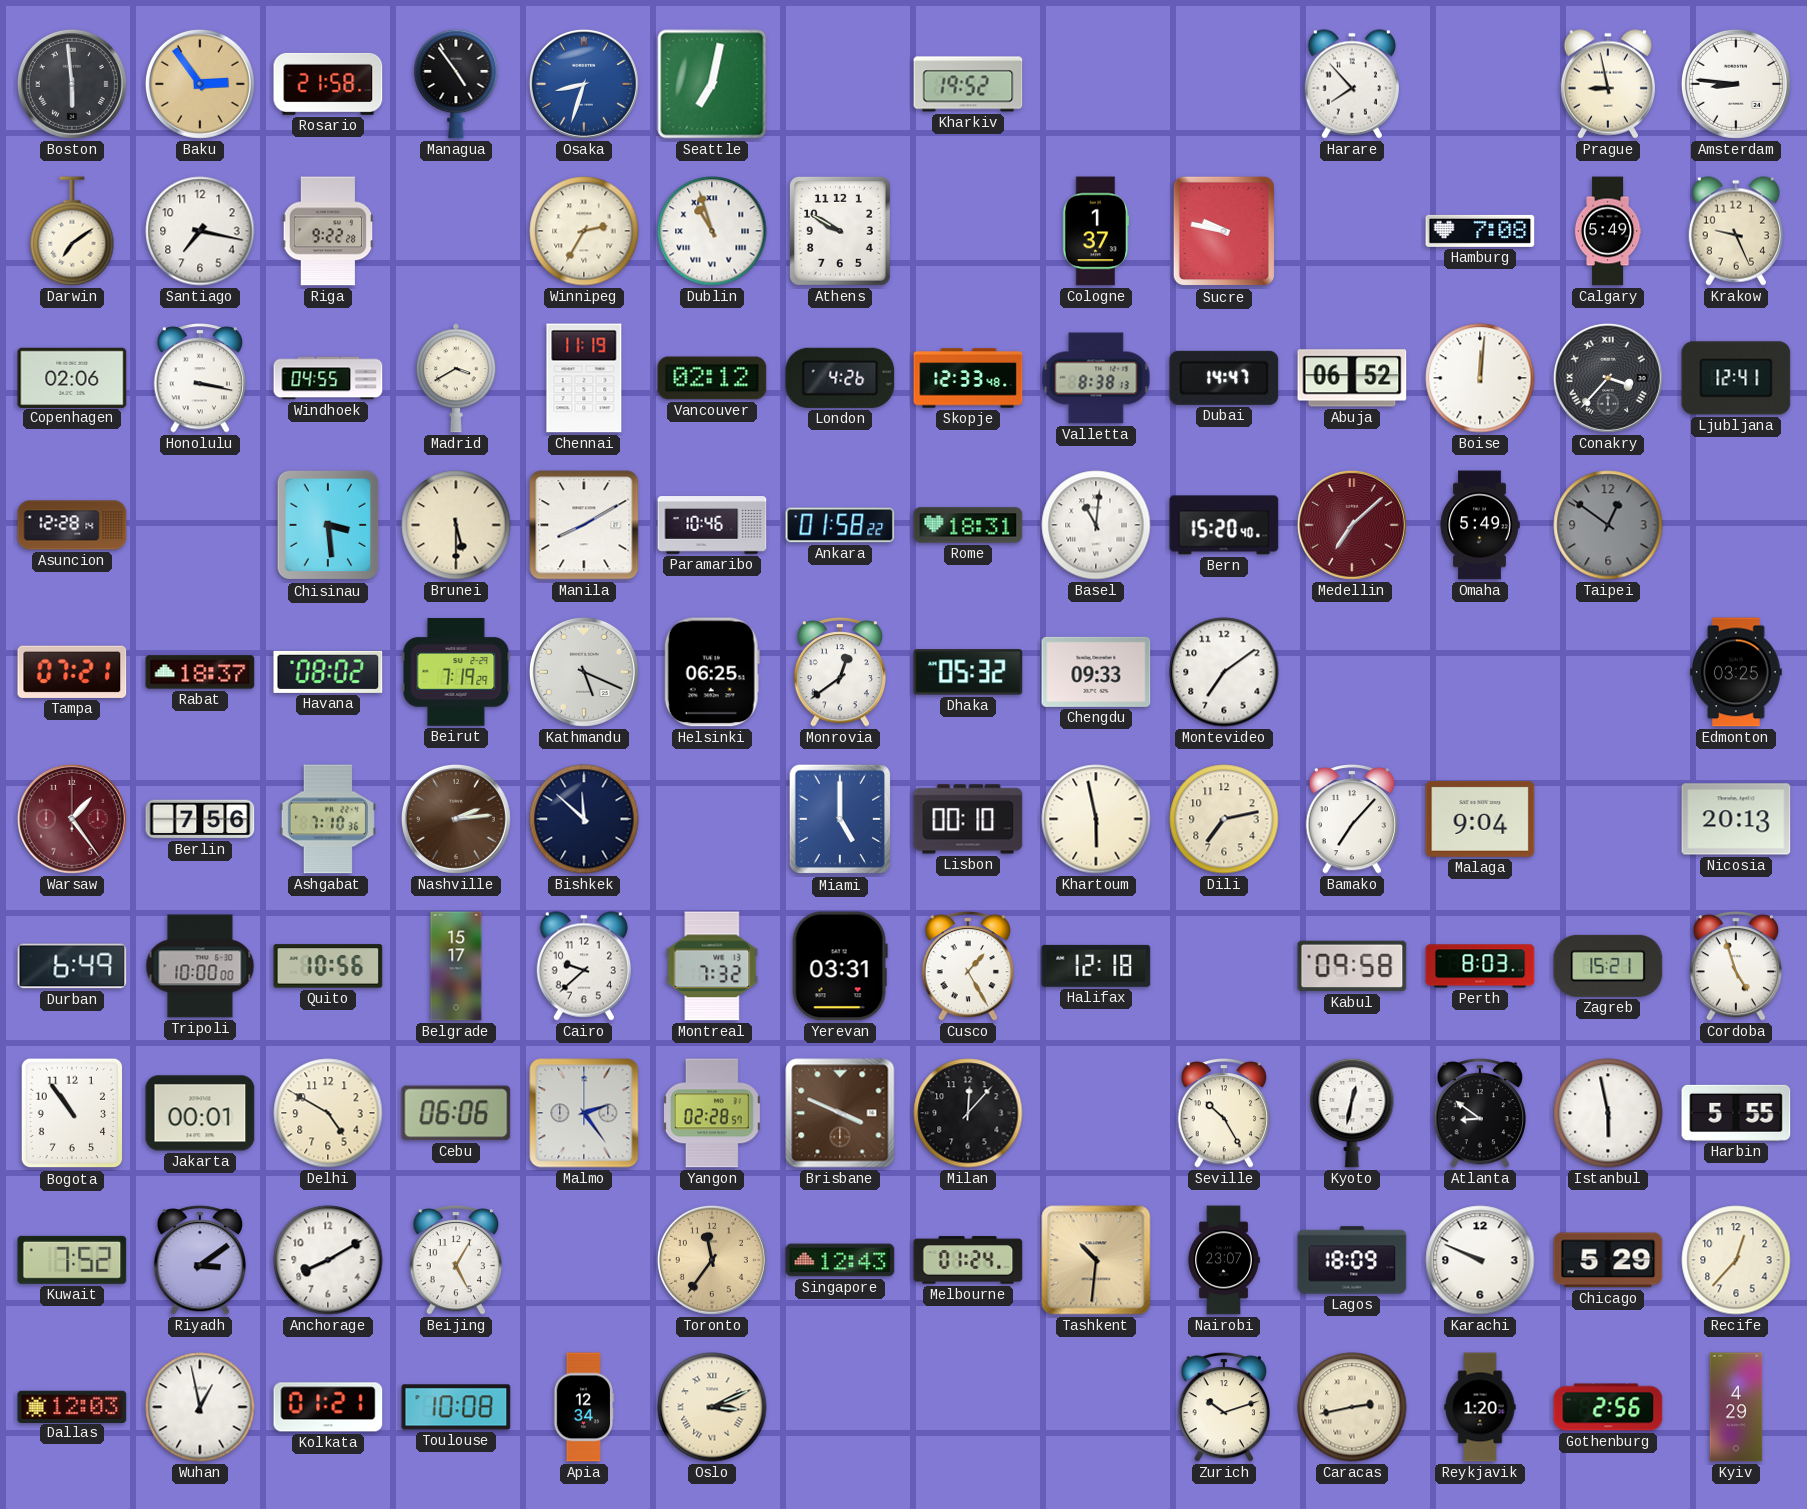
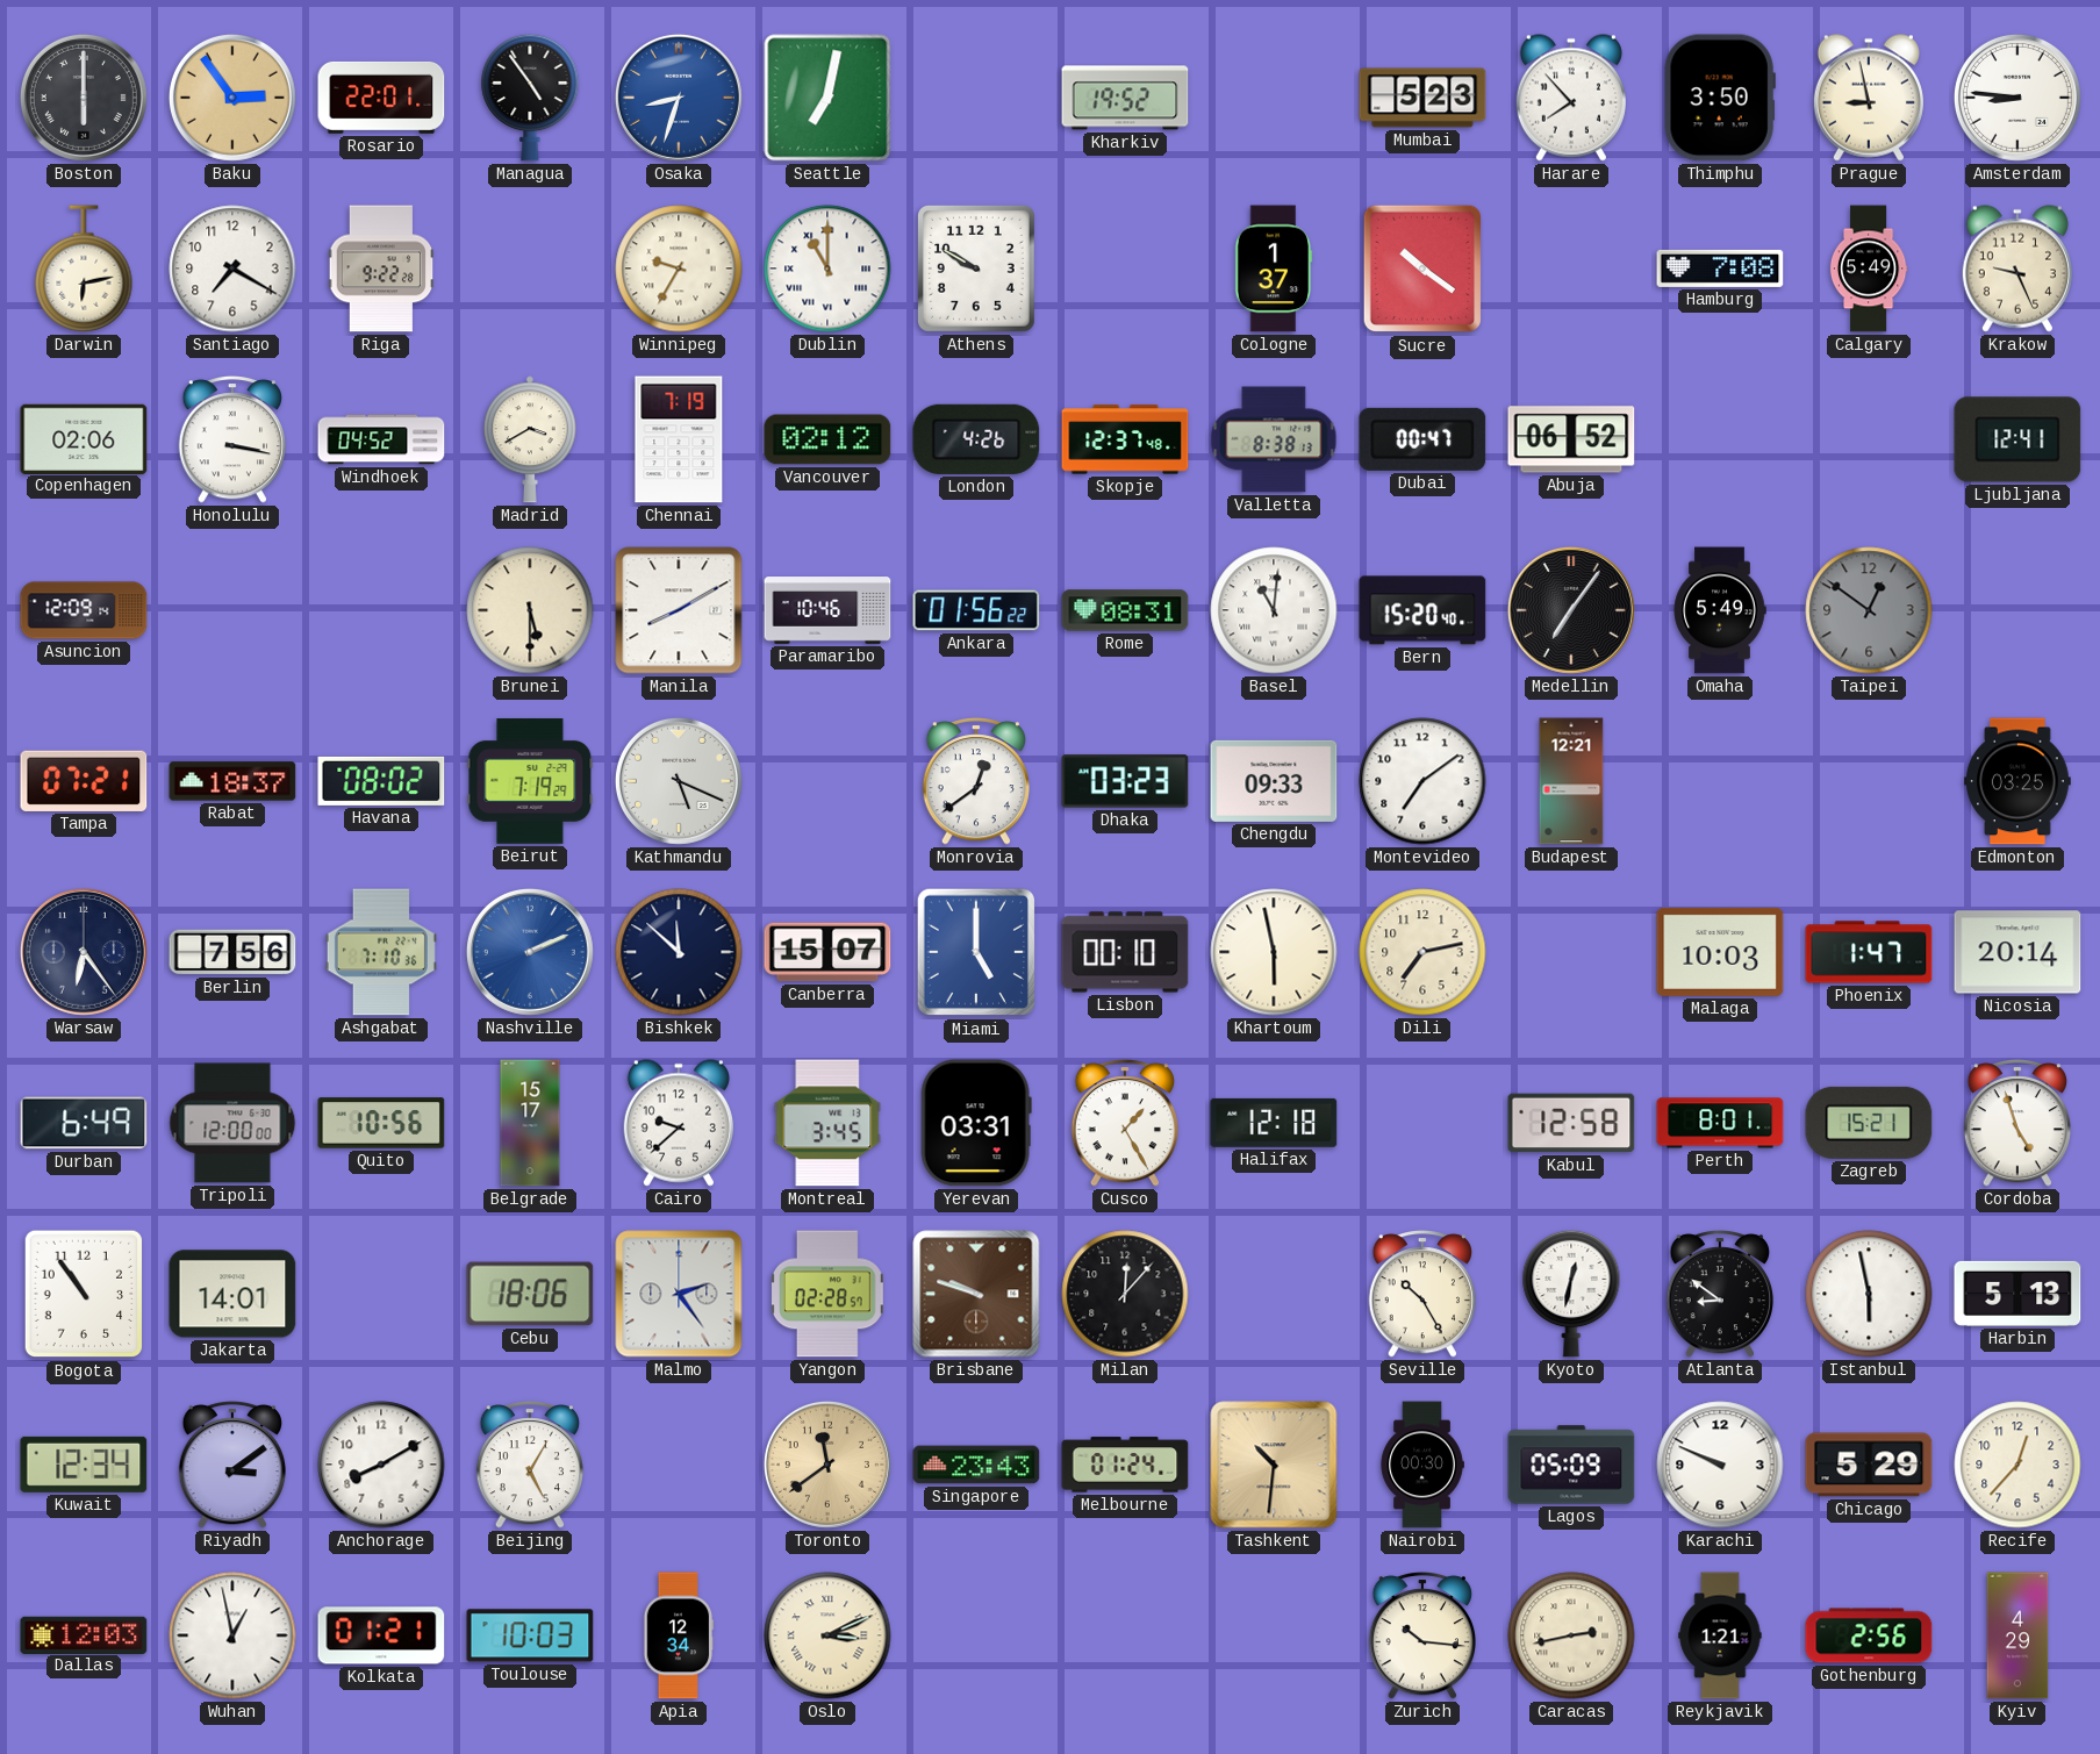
Boston: 5:59 -> 6:00 (84, 98)
Rosario: 21:58 -> 22:01 (381, 98)
Mumbai: none -> 5:23 (1422, 98)
Thimphu: none -> 3:50 (1720, 98)
Darwin: 7:09 -> 6:13 (84, 269)
Santiago: 7:17 -> 7:20 (232, 269)
Winnipeg: 2:35 -> 9:35 (679, 269)
Dublin: 10:57 -> 11:00 (827, 269)
Sucre: 9:47 -> 10:21 (1421, 269)
Windhoek: 04:55 -> 04:52 (381, 439)
Chennai: 11:19 -> 7:19 (679, 439)
Skopje: 12:33 -> 12:37 (1125, 439)
Dubai: 14:47 -> 00:47 (1422, 439)
Boise: 12:01 -> none (1480, 378)
Conakry: 3:37 -> none (1608, 378)
Asuncion: 12:28 -> 12:09 (84, 610)
Chisinau: 3:29 -> none (328, 525)
Ankara: 01:58 -> 01:56 (976, 610)
Rome: 18:31 -> 08:31 (1125, 610)
Medellin: 7:08 -> 7:06 (1571, 610)
Medellin dial: burgundy -> black (1571, 610)
Helsinki: 06:25 -> none (712, 672)
Dhaka: 05:32 -> 03:23 (1125, 781)
Budapest: none -> 12:21 (1571, 781)
Warsaw: 1:24 -> 6:24 (84, 952)
Warsaw dial: burgundy -> navy (84, 952)
Nashville: 2:14 -> 2:11 (530, 952)
Nashville dial: brown -> blue (530, 952)
Canberra: none -> 15:07 (827, 952)
Bamako: 7:07 -> none (1351, 820)
Malaga: 9:04 -> 10:03 (1720, 952)
Phoenix: none -> 1:47 (1869, 952)
Nicosia: 20:13 -> 20:14 (2017, 952)
Tripoli: 10:00 -> 12:00 (232, 1123)
Montreal: 7:32 -> 3:45 (827, 1123)
Kabul: 09:58 -> 12:58 (1571, 1123)
Perth: 8:03 -> 8:01 (1720, 1123)
Jakarta: 00:01 -> 14:01 (232, 1294)
Delhi: 4:50 -> none (328, 1113)
Cebu: 06:06 -> 18:06 (530, 1294)
Brisbane: 3:49 -> 9:48 (976, 1294)
Harbin: 5:55 -> 5:13 (2017, 1294)
Kuwait: 7:52 -> 12:34 (84, 1465)
Toronto: 11:36 -> 11:39 (827, 1465)
Singapore: 12:43 -> 23:43 (976, 1465)
Nairobi: 23:07 -> 00:30 (1422, 1465)
Lagos: 18:09 -> 05:09 (1571, 1465)
Toulouse: 10:08 -> 10:03 (530, 1635)
Zurich: 10:12 -> 10:16 (1421, 1637)
Reykjavik: 1:20 -> 1:21 (1720, 1635)
